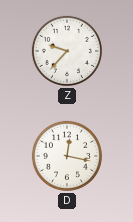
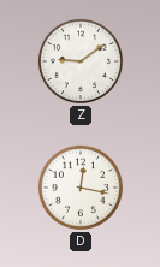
Z: 9:37 -> 9:09 (81, 61)
